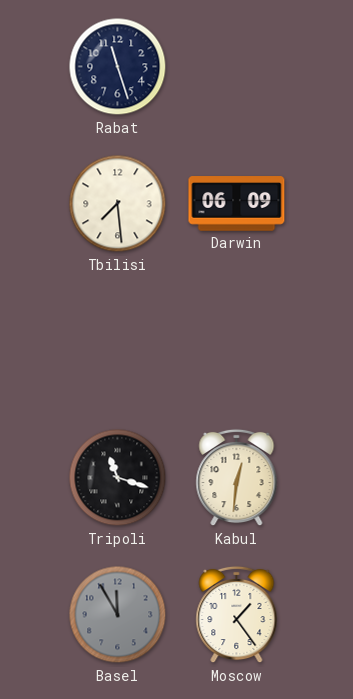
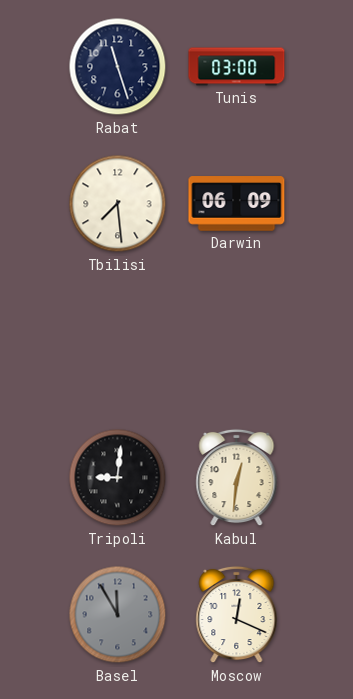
Tunis: none -> 03:00 (237, 67)
Tripoli: 11:18 -> 9:01 (118, 478)
Moscow: 1:24 -> 12:19 (237, 615)
